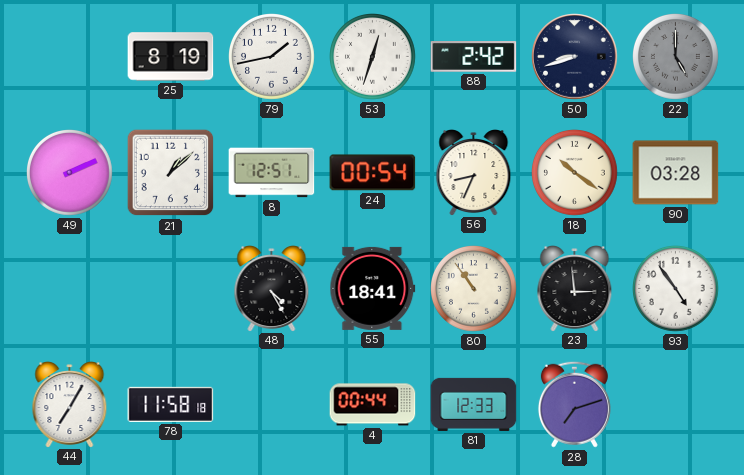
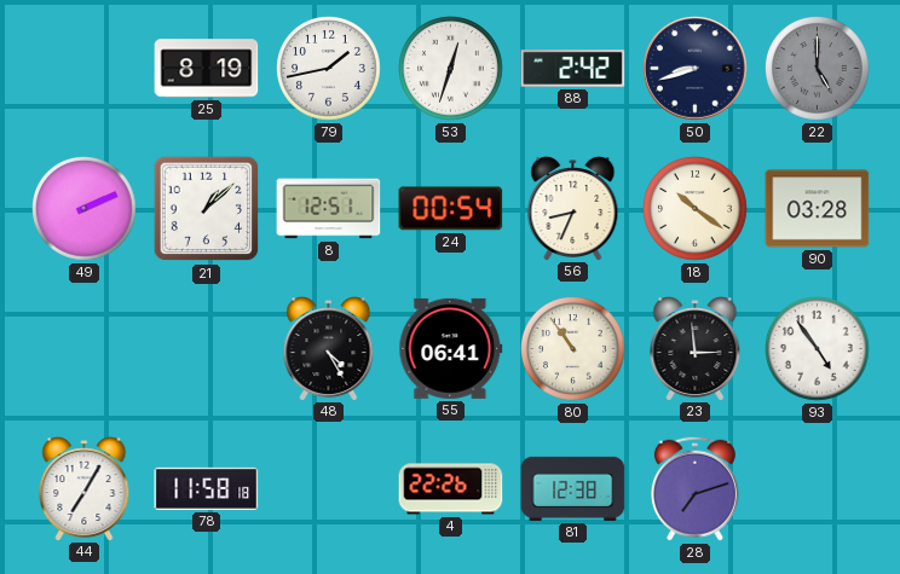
55: 18:41 -> 06:41 (451, 348)
4: 00:44 -> 22:26 (451, 489)
81: 12:33 -> 12:38 (573, 488)
